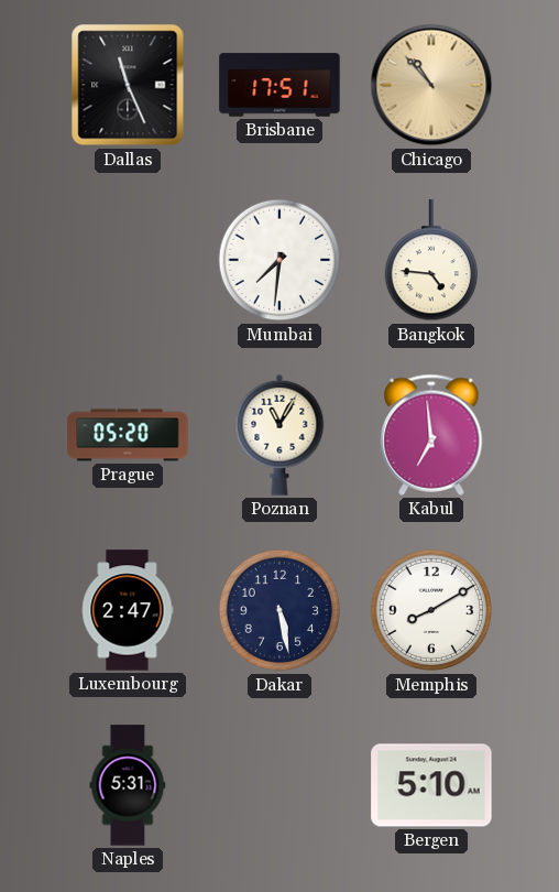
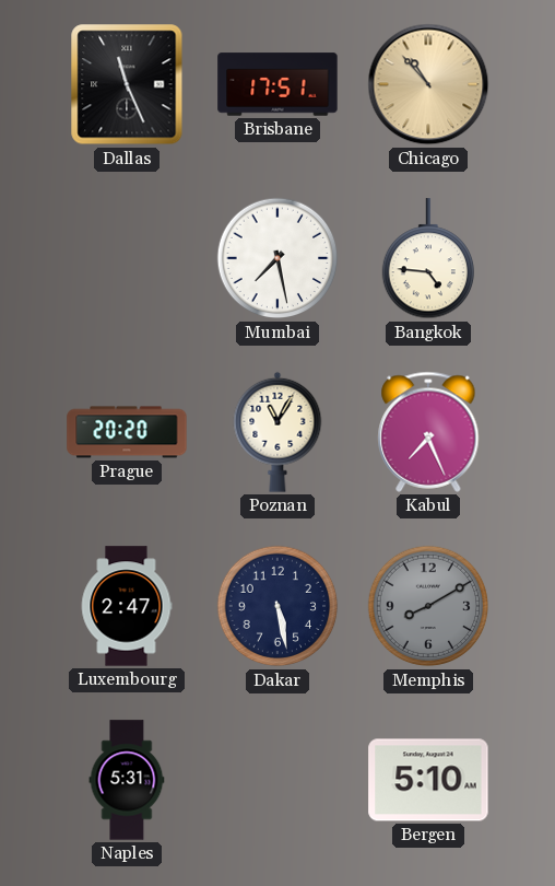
Mumbai: 7:31 -> 7:28 (277, 258)
Prague: 05:20 -> 20:20 (127, 432)
Kabul: 6:59 -> 7:26 (428, 432)
Memphis dial: white -> grey (428, 606)
